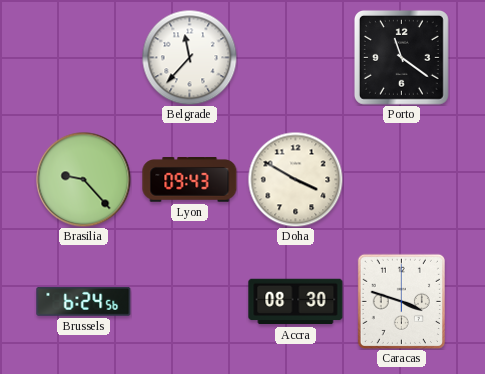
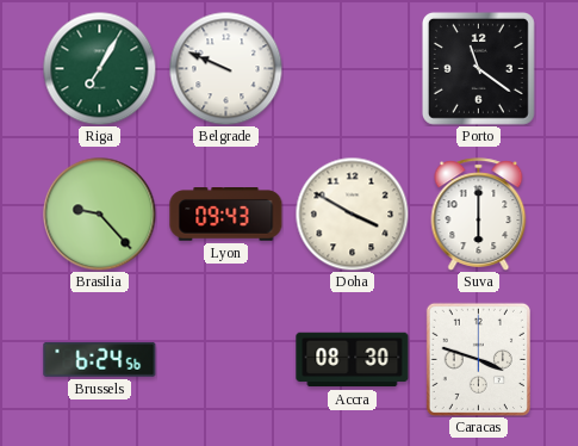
Riga: none -> 7:05 (99, 68)
Belgrade: 11:37 -> 9:49 (225, 68)
Suva: none -> 6:00 (479, 215)
